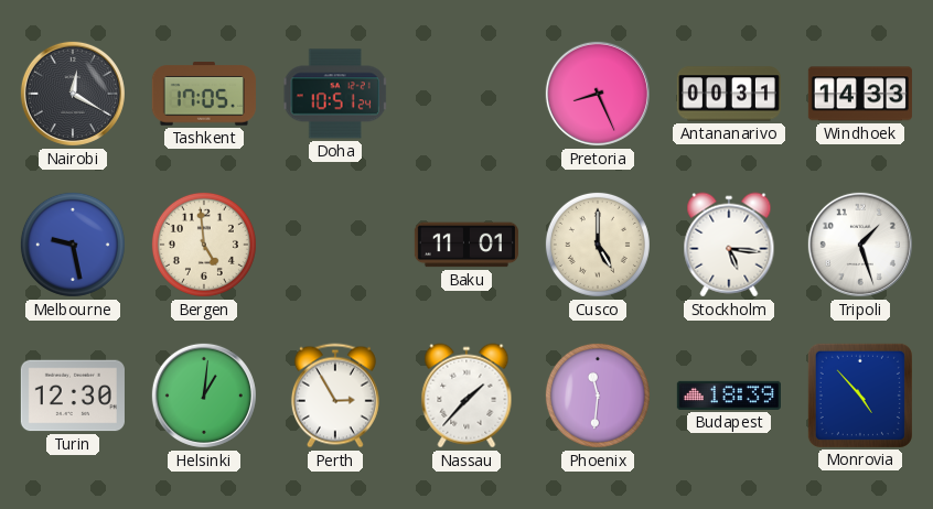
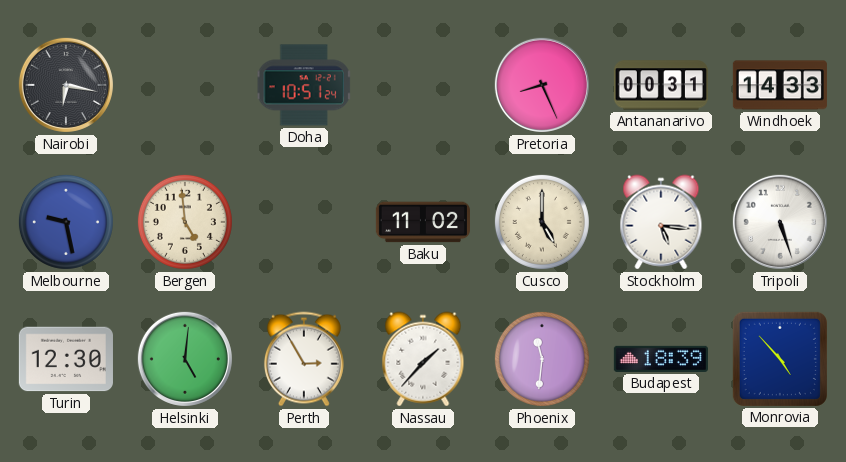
Nairobi: 12:20 -> 6:17 (66, 85)
Tashkent: 17:05 -> none (204, 94)
Baku: 11:01 -> 11:02 (423, 222)
Tripoli: 1:27 -> 5:27 (780, 222)
Helsinki: 1:01 -> 5:01 (185, 359)
